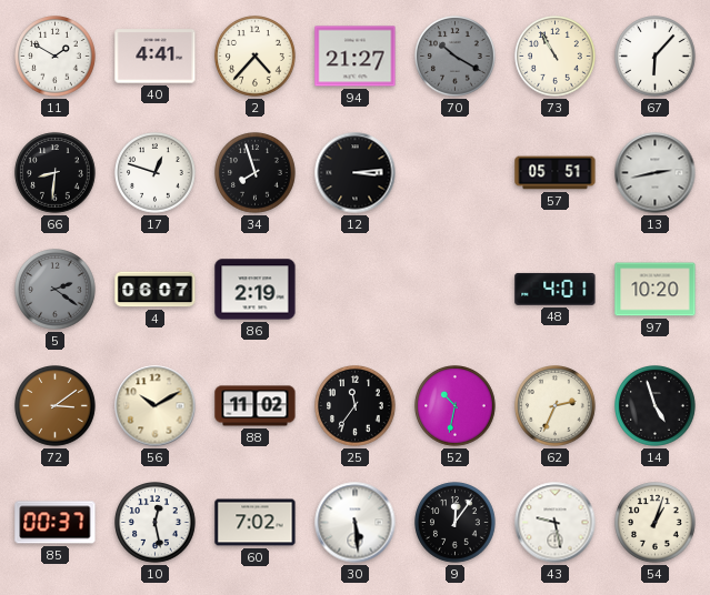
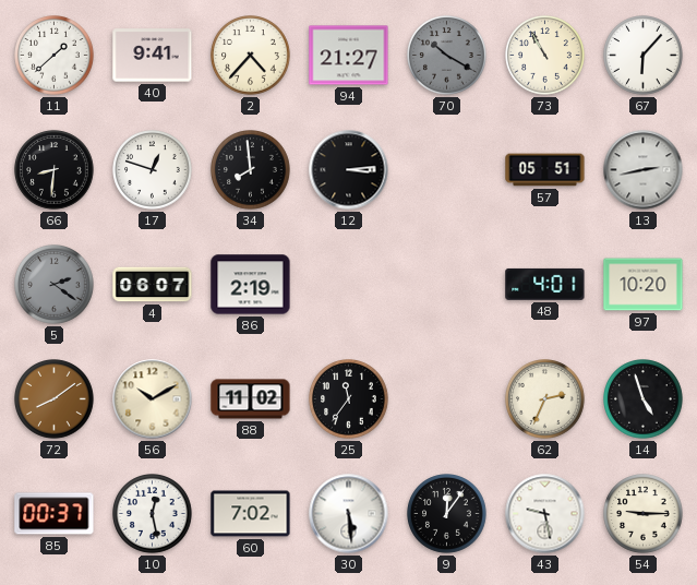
11: 1:50 -> 1:38 (55, 56)
40: 4:41 -> 9:41 (153, 56)
34: 7:57 -> 7:59 (251, 170)
72: 3:09 -> 8:09 (55, 399)
52: 10:32 -> none (456, 406)
54: 1:03 -> 9:15 (644, 514)
